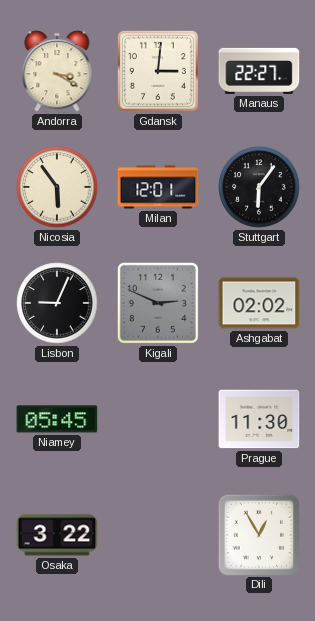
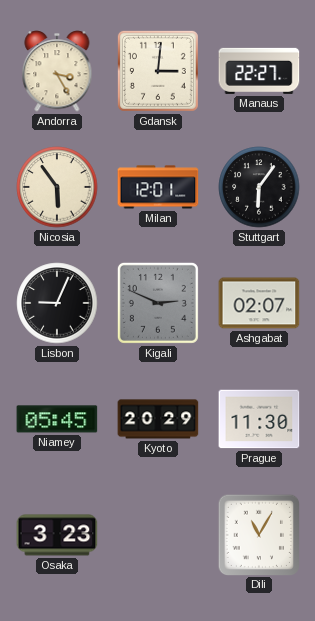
Andorra: 3:20 -> 3:25 (57, 71)
Ashgabat: 02:02 -> 02:07 (259, 303)
Kyoto: none -> 20:29 (158, 419)
Osaka: 3:22 -> 3:23 (57, 535)
Dili: 12:55 -> 11:05 (258, 534)
